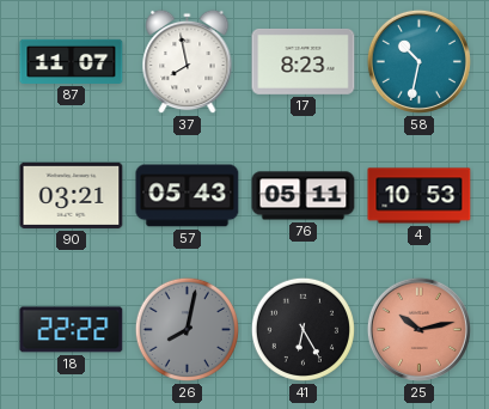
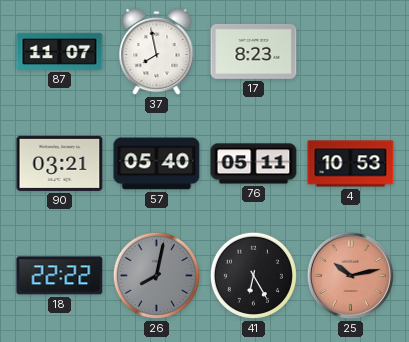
58: 10:32 -> none (418, 61)
57: 05:43 -> 05:40 (157, 164)
